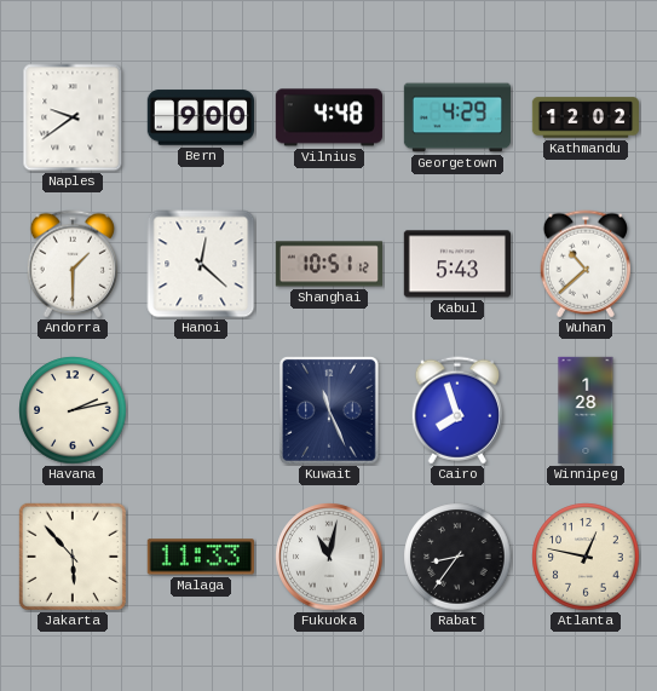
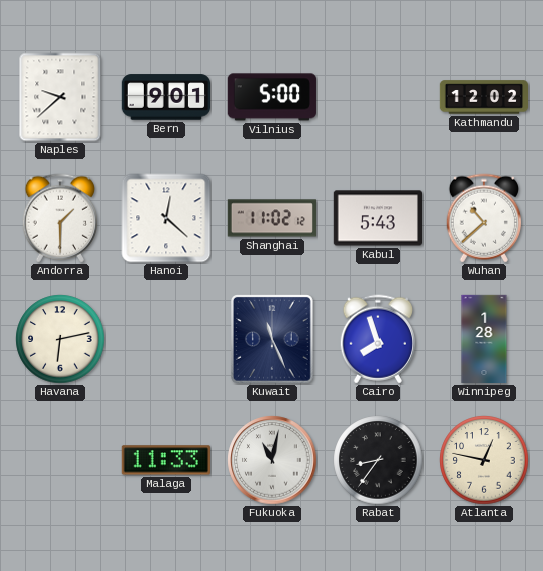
Naples: 9:39 -> 9:38 (60, 97)
Bern: 9:00 -> 9:01 (165, 97)
Vilnius: 4:48 -> 5:00 (272, 97)
Georgetown: 4:29 -> none (457, 117)
Shanghai: 10:51 -> 11:02 (271, 218)
Havana: 2:13 -> 6:13 (60, 339)
Jakarta: 5:53 -> none (73, 557)
